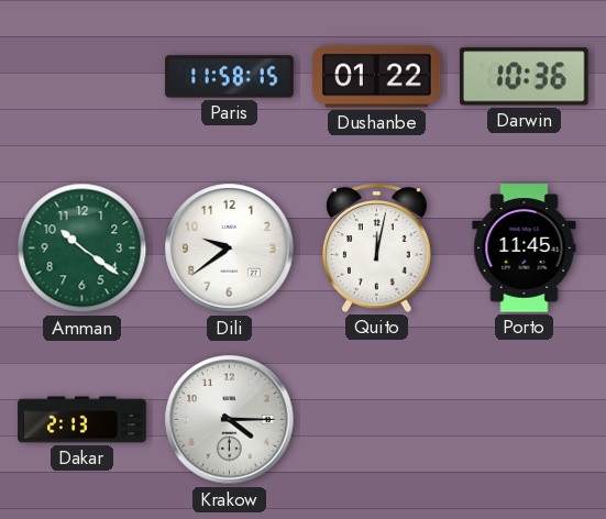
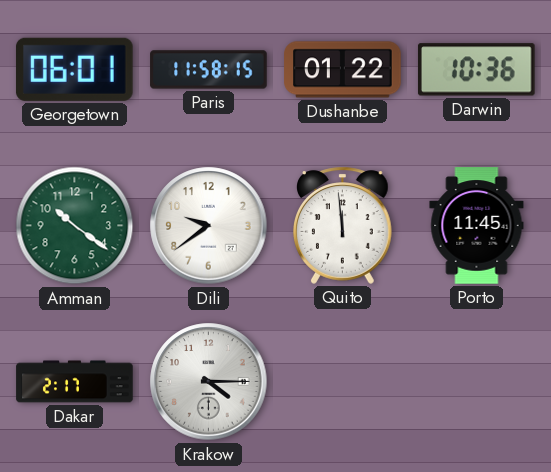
Georgetown: none -> 06:01 (74, 69)
Quito: 12:02 -> 11:59 (343, 225)
Dakar: 2:13 -> 2:17 (75, 382)
